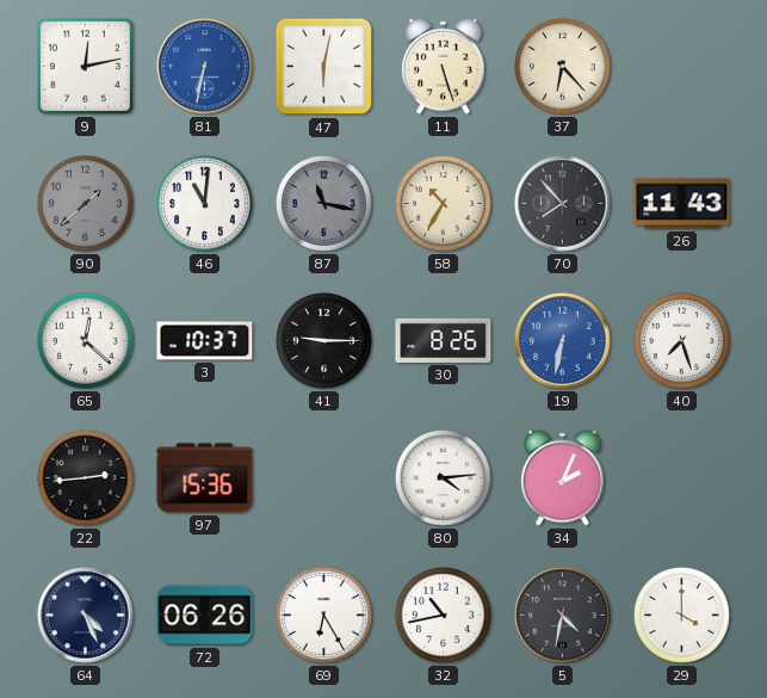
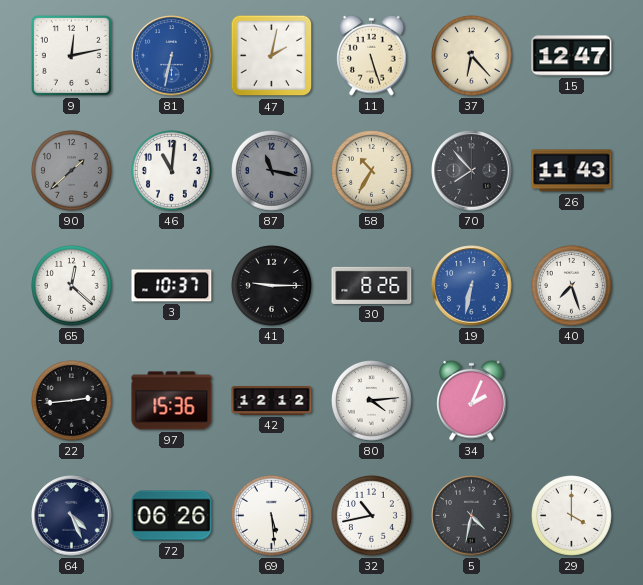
47: 6:02 -> 2:02 (272, 56)
15: none -> 12:47 (572, 56)
42: none -> 12:12 (272, 400)
69: 6:25 -> 5:29 (272, 516)
